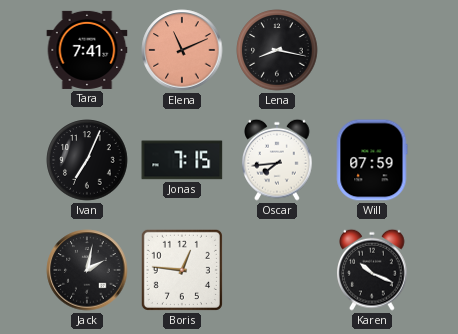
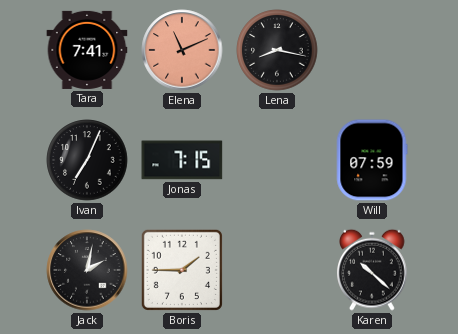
Oscar: 7:44 -> none (277, 160)
Boris: 12:46 -> 1:45 (182, 270)
Karen: 10:19 -> 10:22 (372, 270)
